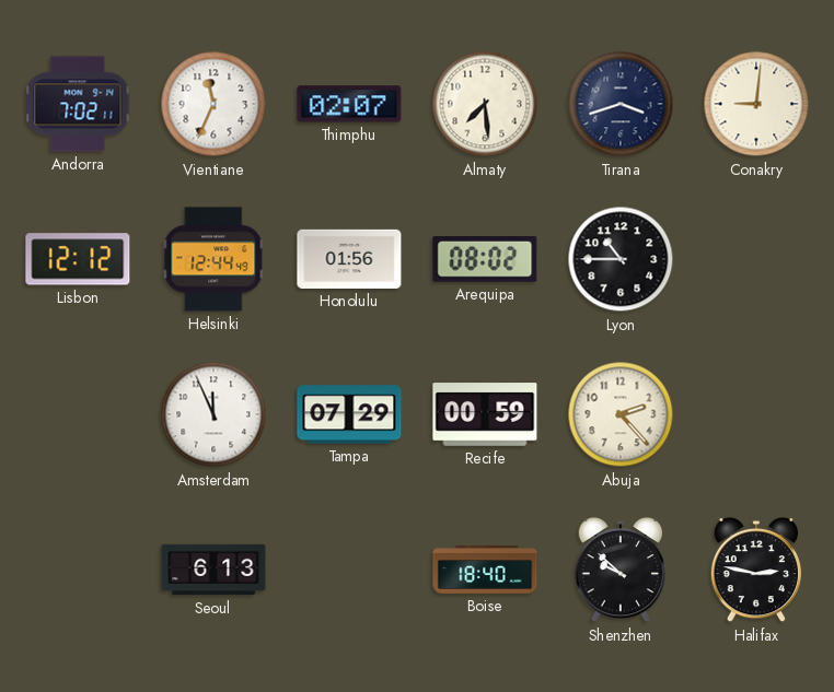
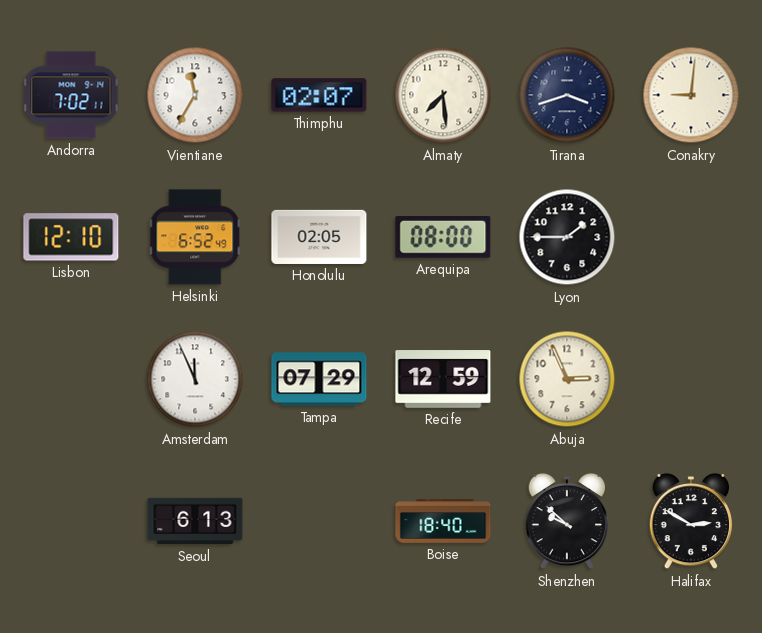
Vientiane: 11:34 -> 11:35 (195, 95)
Lisbon: 12:12 -> 12:10 (71, 237)
Helsinki: 12:44 -> 6:52 (195, 237)
Honolulu: 01:56 -> 02:05 (319, 237)
Arequipa: 08:02 -> 08:00 (443, 237)
Lyon: 10:45 -> 1:45 (567, 237)
Recife: 00:59 -> 12:59 (443, 379)
Abuja: 2:23 -> 2:56 (567, 379)
Halifax: 2:47 -> 2:50 (691, 521)
